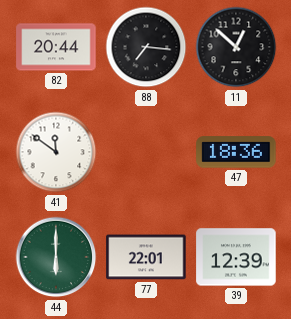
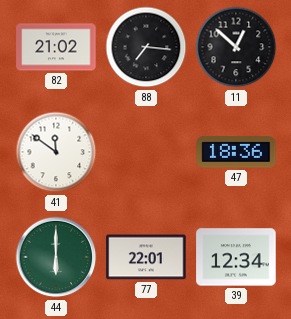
82: 20:44 -> 21:02 (56, 47)
39: 12:39 -> 12:34 (236, 257)
